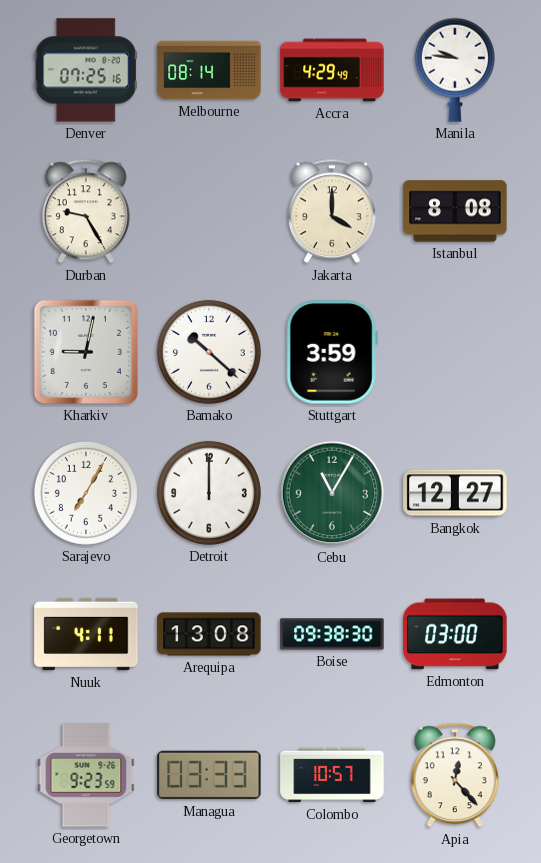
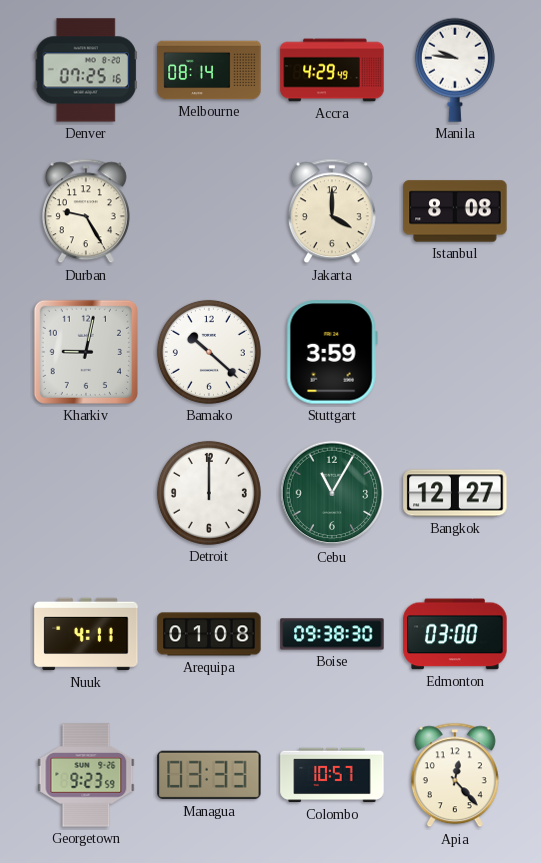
Sarajevo: 7:05 -> none (86, 493)
Arequipa: 13:08 -> 01:08 (209, 634)
